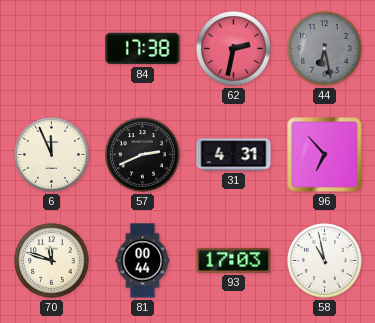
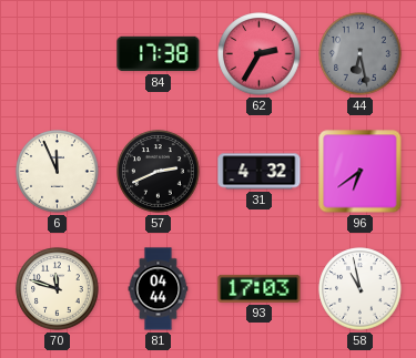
62: 2:32 -> 2:35 (260, 54)
31: 4:31 -> 4:32 (260, 172)
96: 6:53 -> 6:39 (361, 172)
81: 00:44 -> 04:44 (159, 289)
